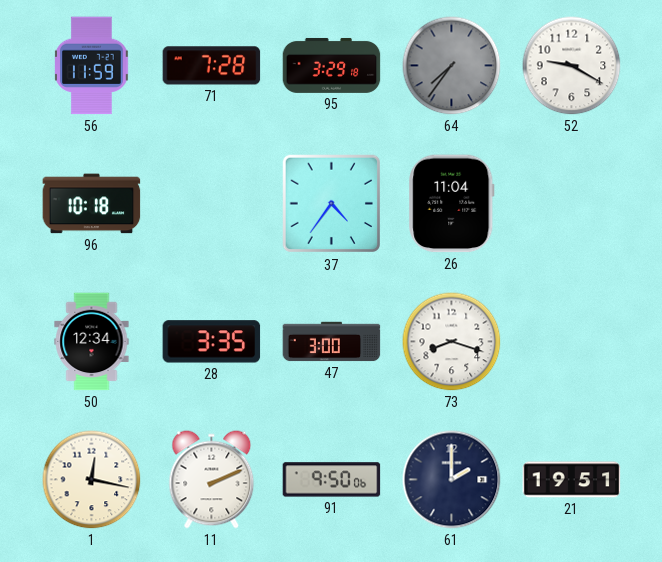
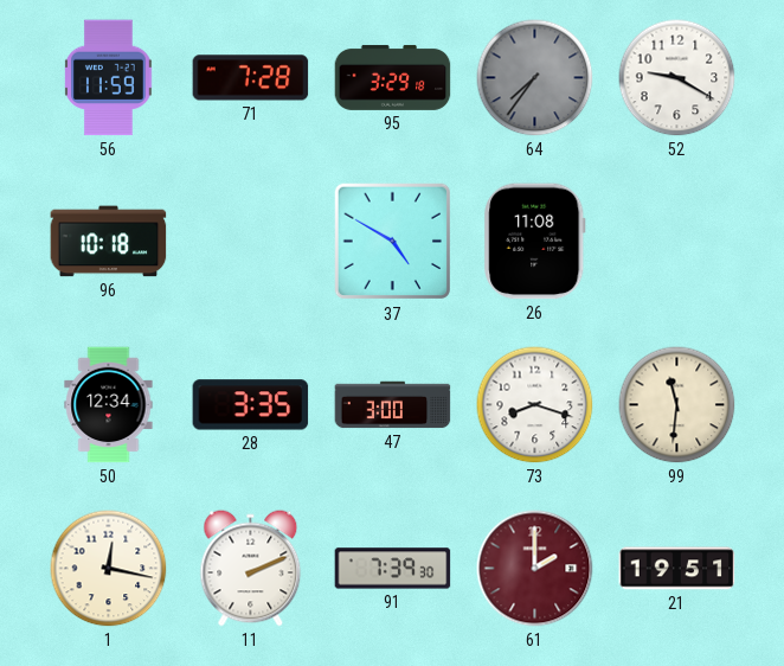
37: 4:36 -> 4:50 (393, 242)
26: 11:04 -> 11:08 (535, 242)
99: none -> 11:31 (677, 405)
91: 9:50 -> 7:39 (393, 569)
61 dial: navy -> burgundy (535, 569)
